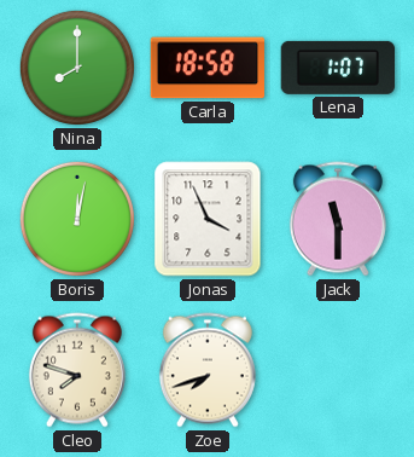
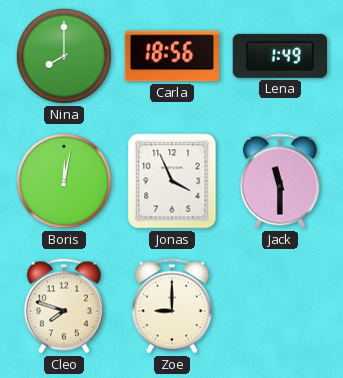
Carla: 18:58 -> 18:56 (172, 56)
Lena: 1:07 -> 1:49 (279, 56)
Zoe: 7:42 -> 9:00 (172, 306)
